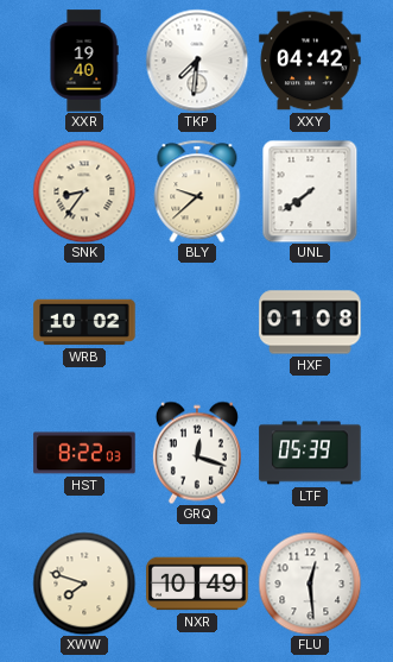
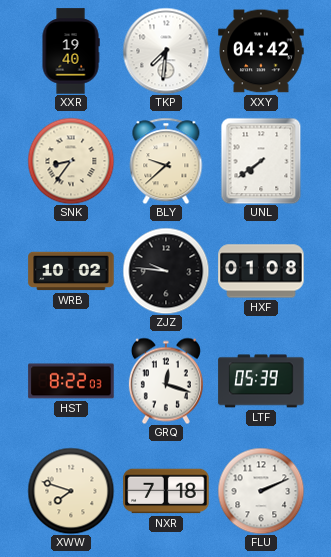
ZJZ: none -> 9:46 (166, 271)
NXR: 10:49 -> 7:18 (166, 491)
FLU: 12:29 -> 2:11 (261, 491)
